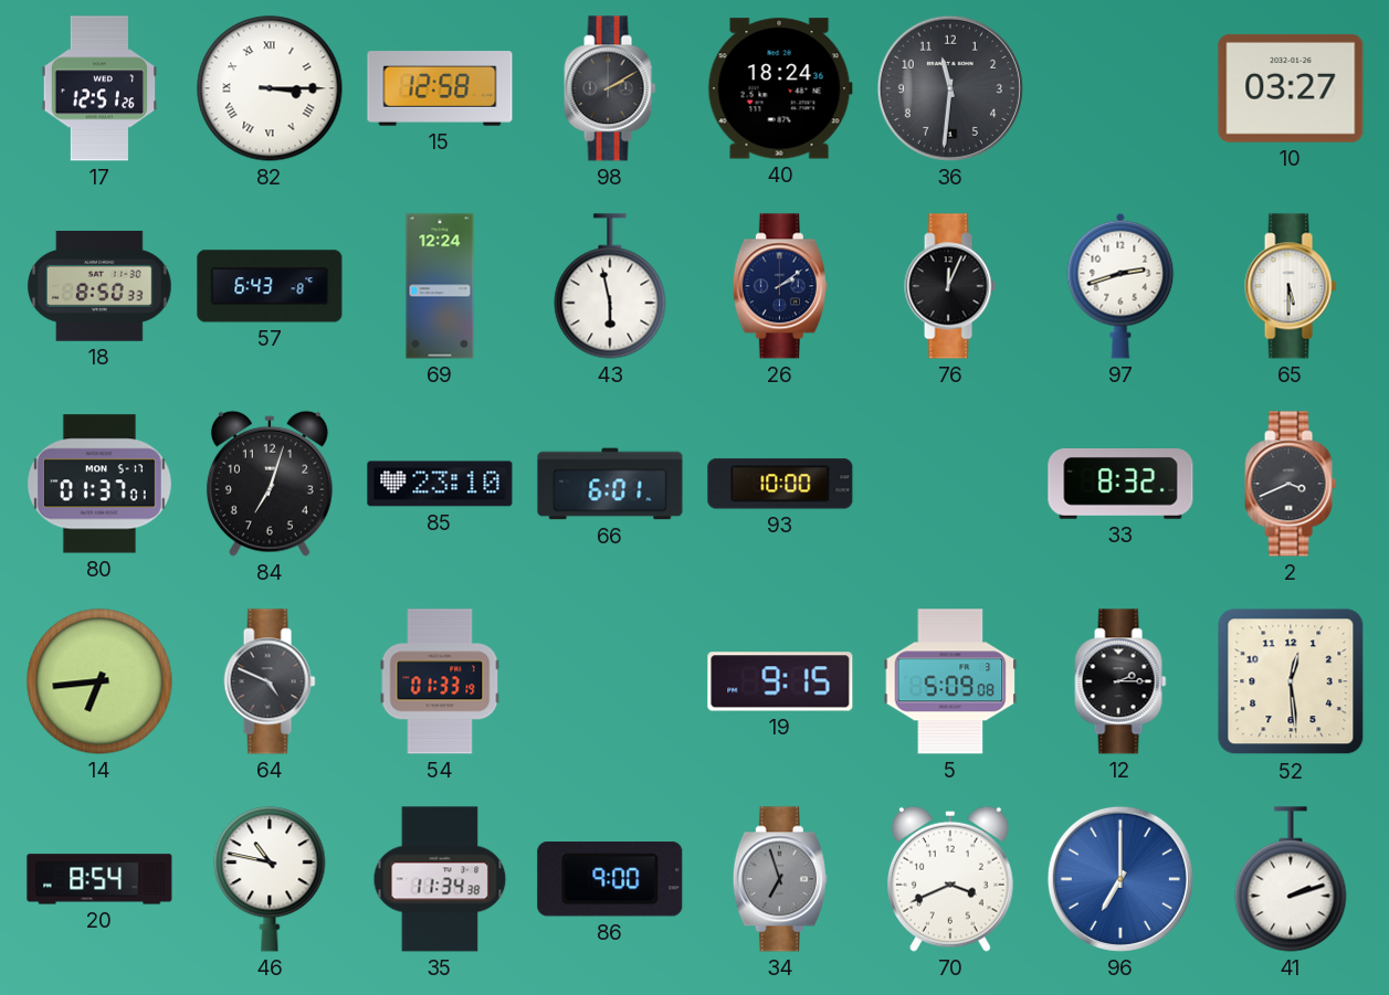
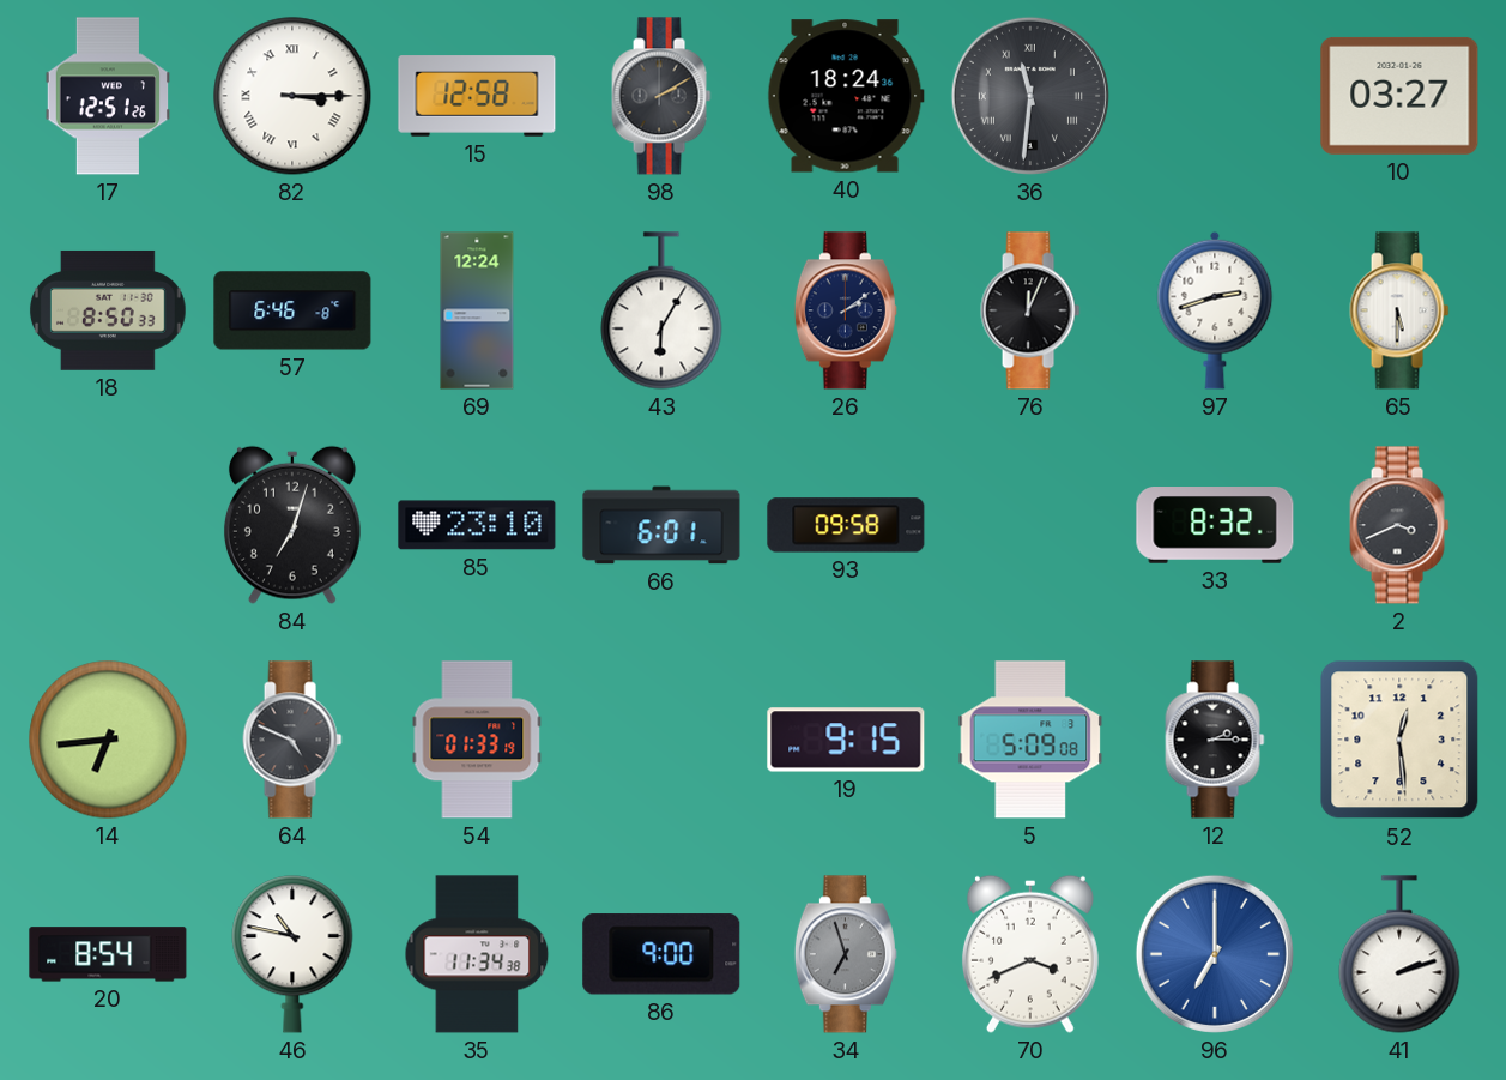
36 numerals: Arabic -> Roman (1030, 96)
57: 6:43 -> 6:46 (292, 310)
43: 5:58 -> 6:05 (661, 310)
80: 01:37 -> none (99, 484)
93: 10:00 -> 09:58 (846, 525)
